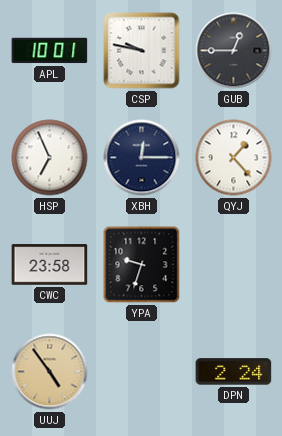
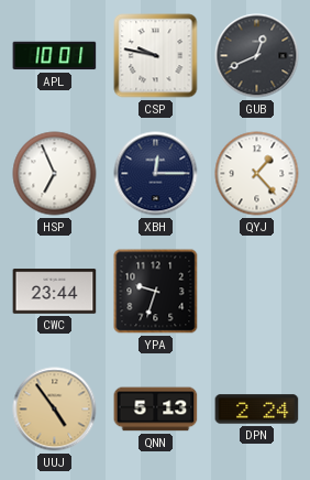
GUB: 12:45 -> 12:41 (257, 56)
CWC: 23:58 -> 23:44 (55, 292)
QNN: none -> 5:13 (156, 410)
